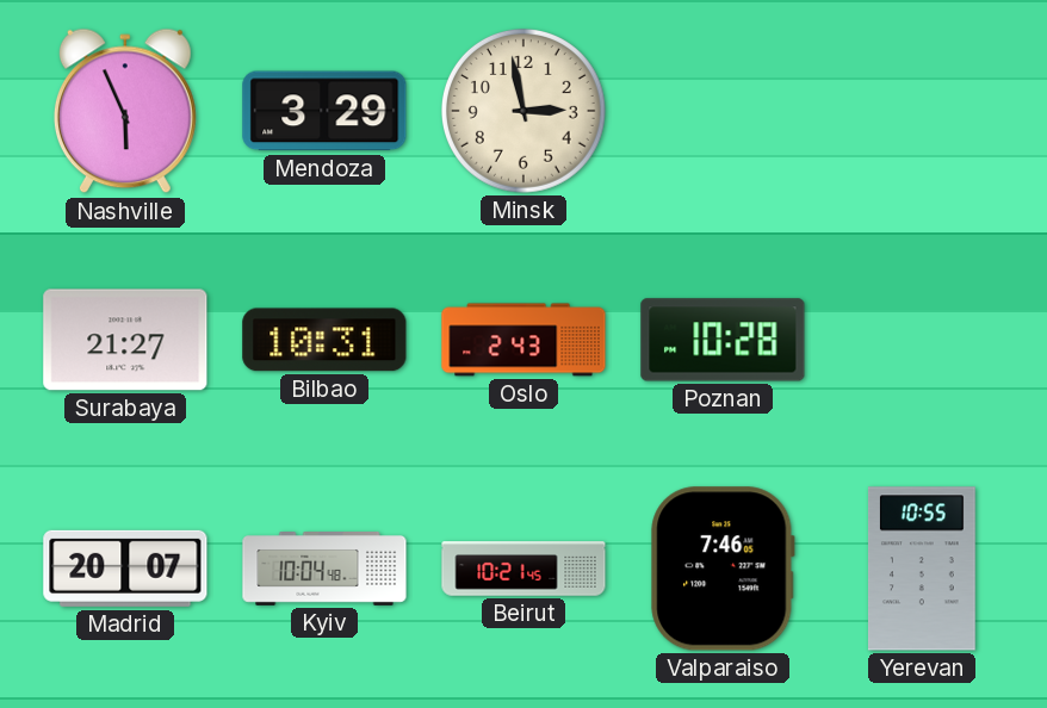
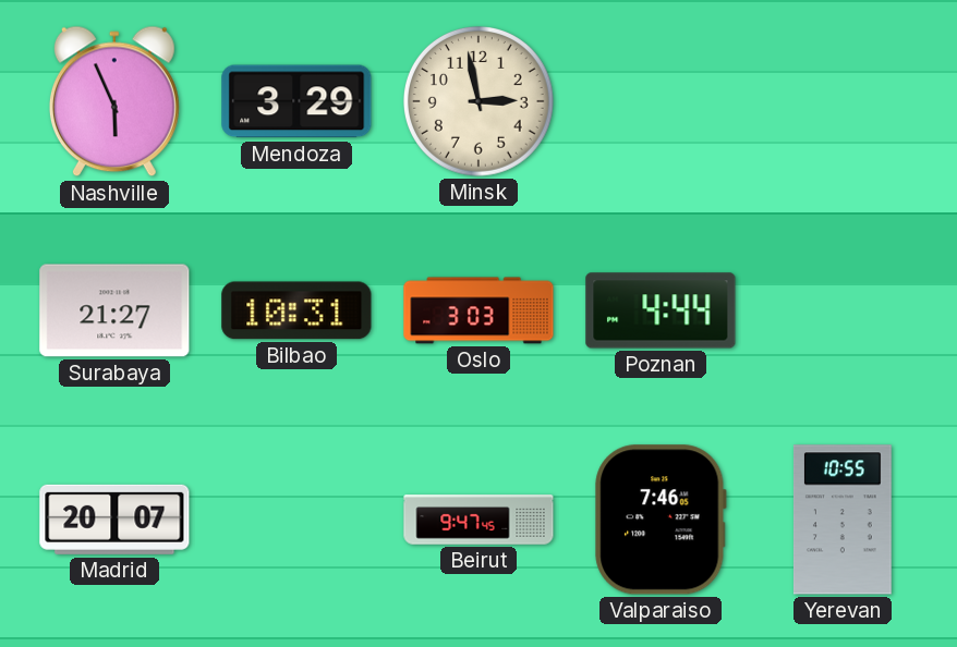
Oslo: 2:43 -> 3:03 (478, 310)
Poznan: 10:28 -> 4:44 (661, 310)
Kyiv: 10:04 -> none (324, 570)
Beirut: 10:21 -> 9:47 (478, 520)
